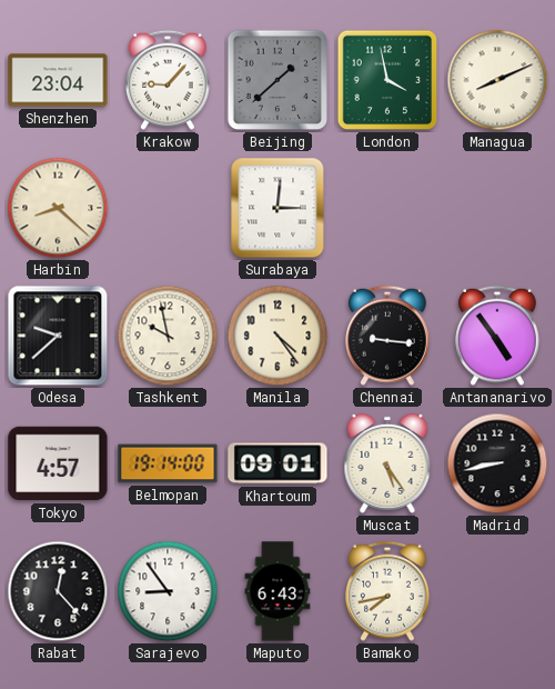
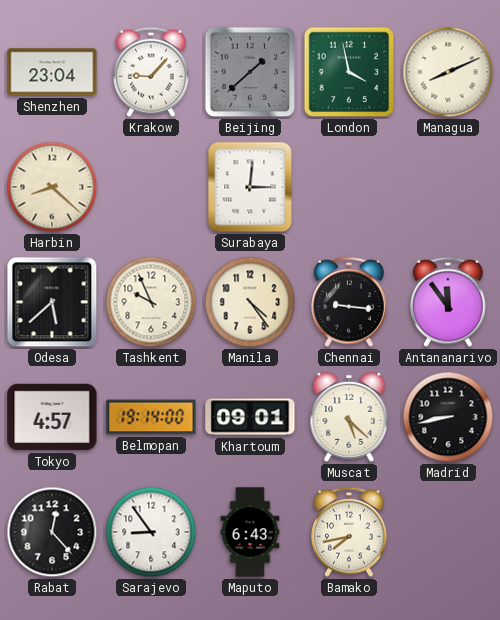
Odesa: 9:38 -> 5:38 (52, 302)
Tashkent: 9:58 -> 9:56 (151, 302)
Antananarivo: 4:54 -> 11:54 (449, 302)
Muscat: 5:24 -> 5:22 (349, 417)
